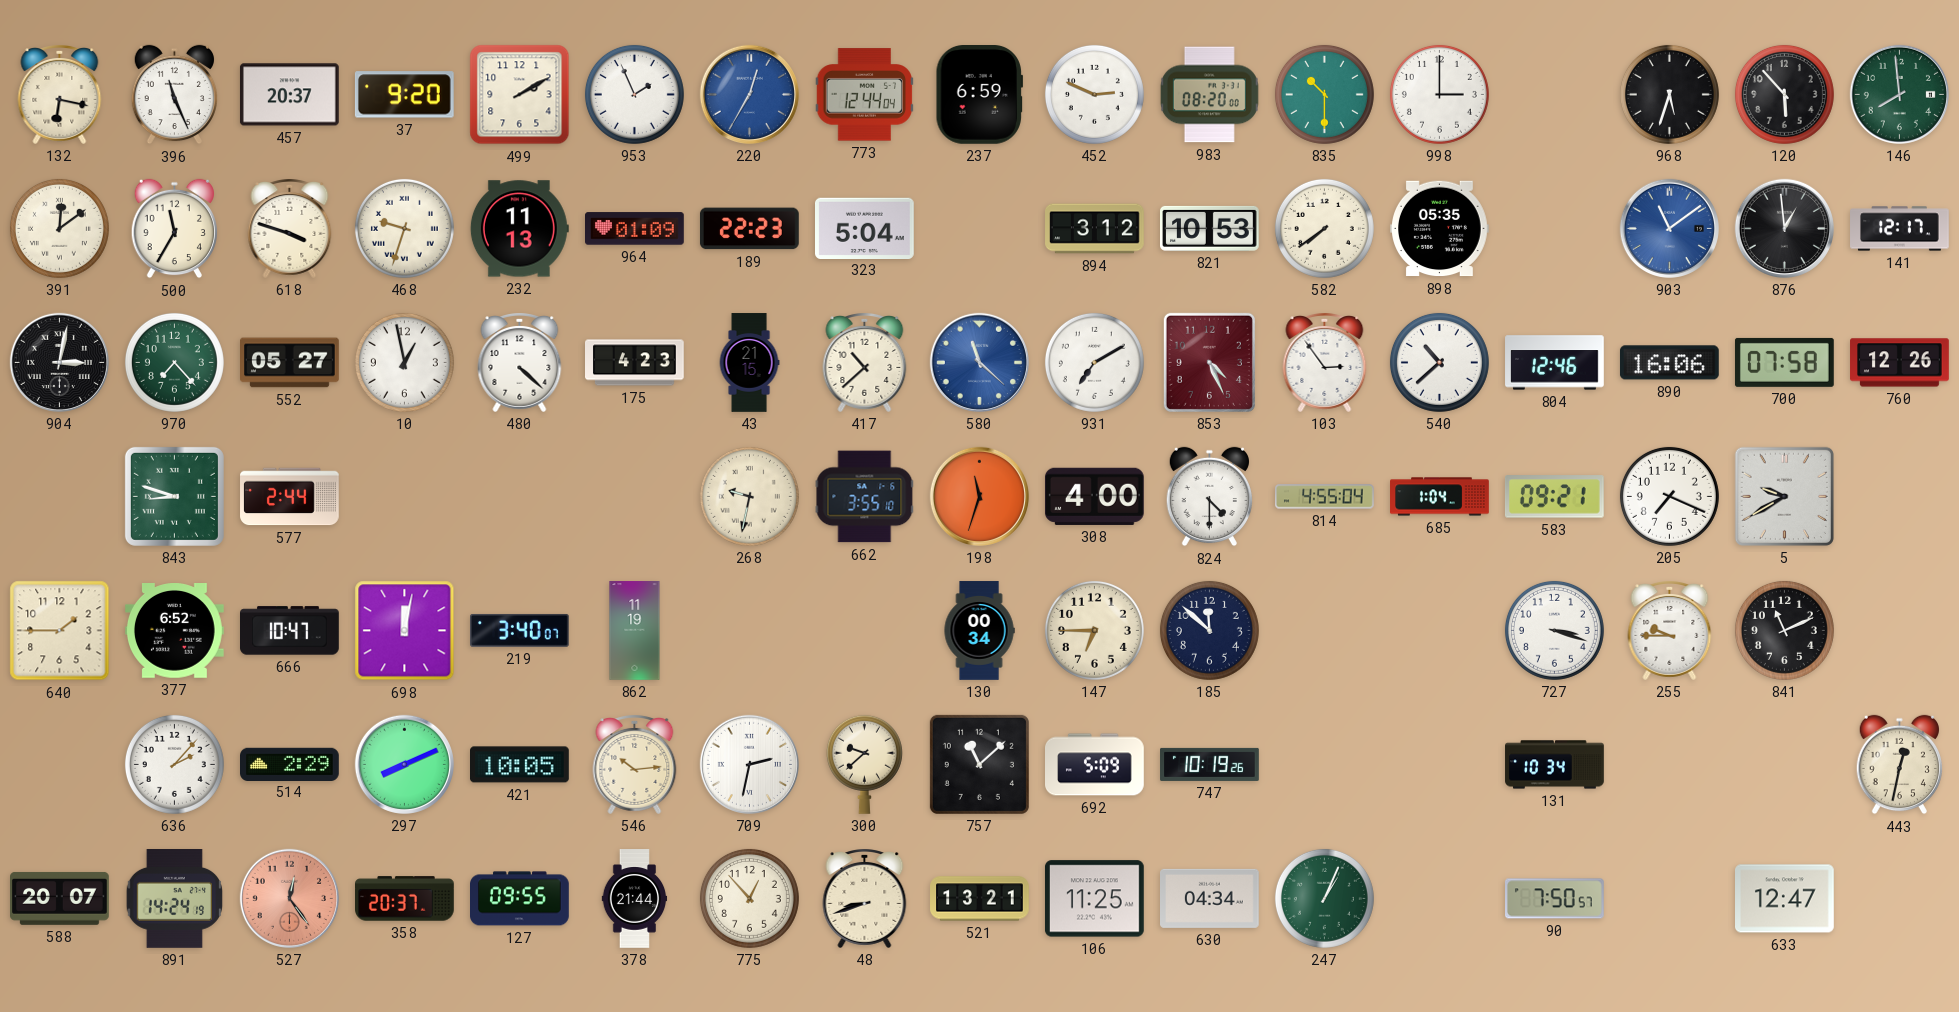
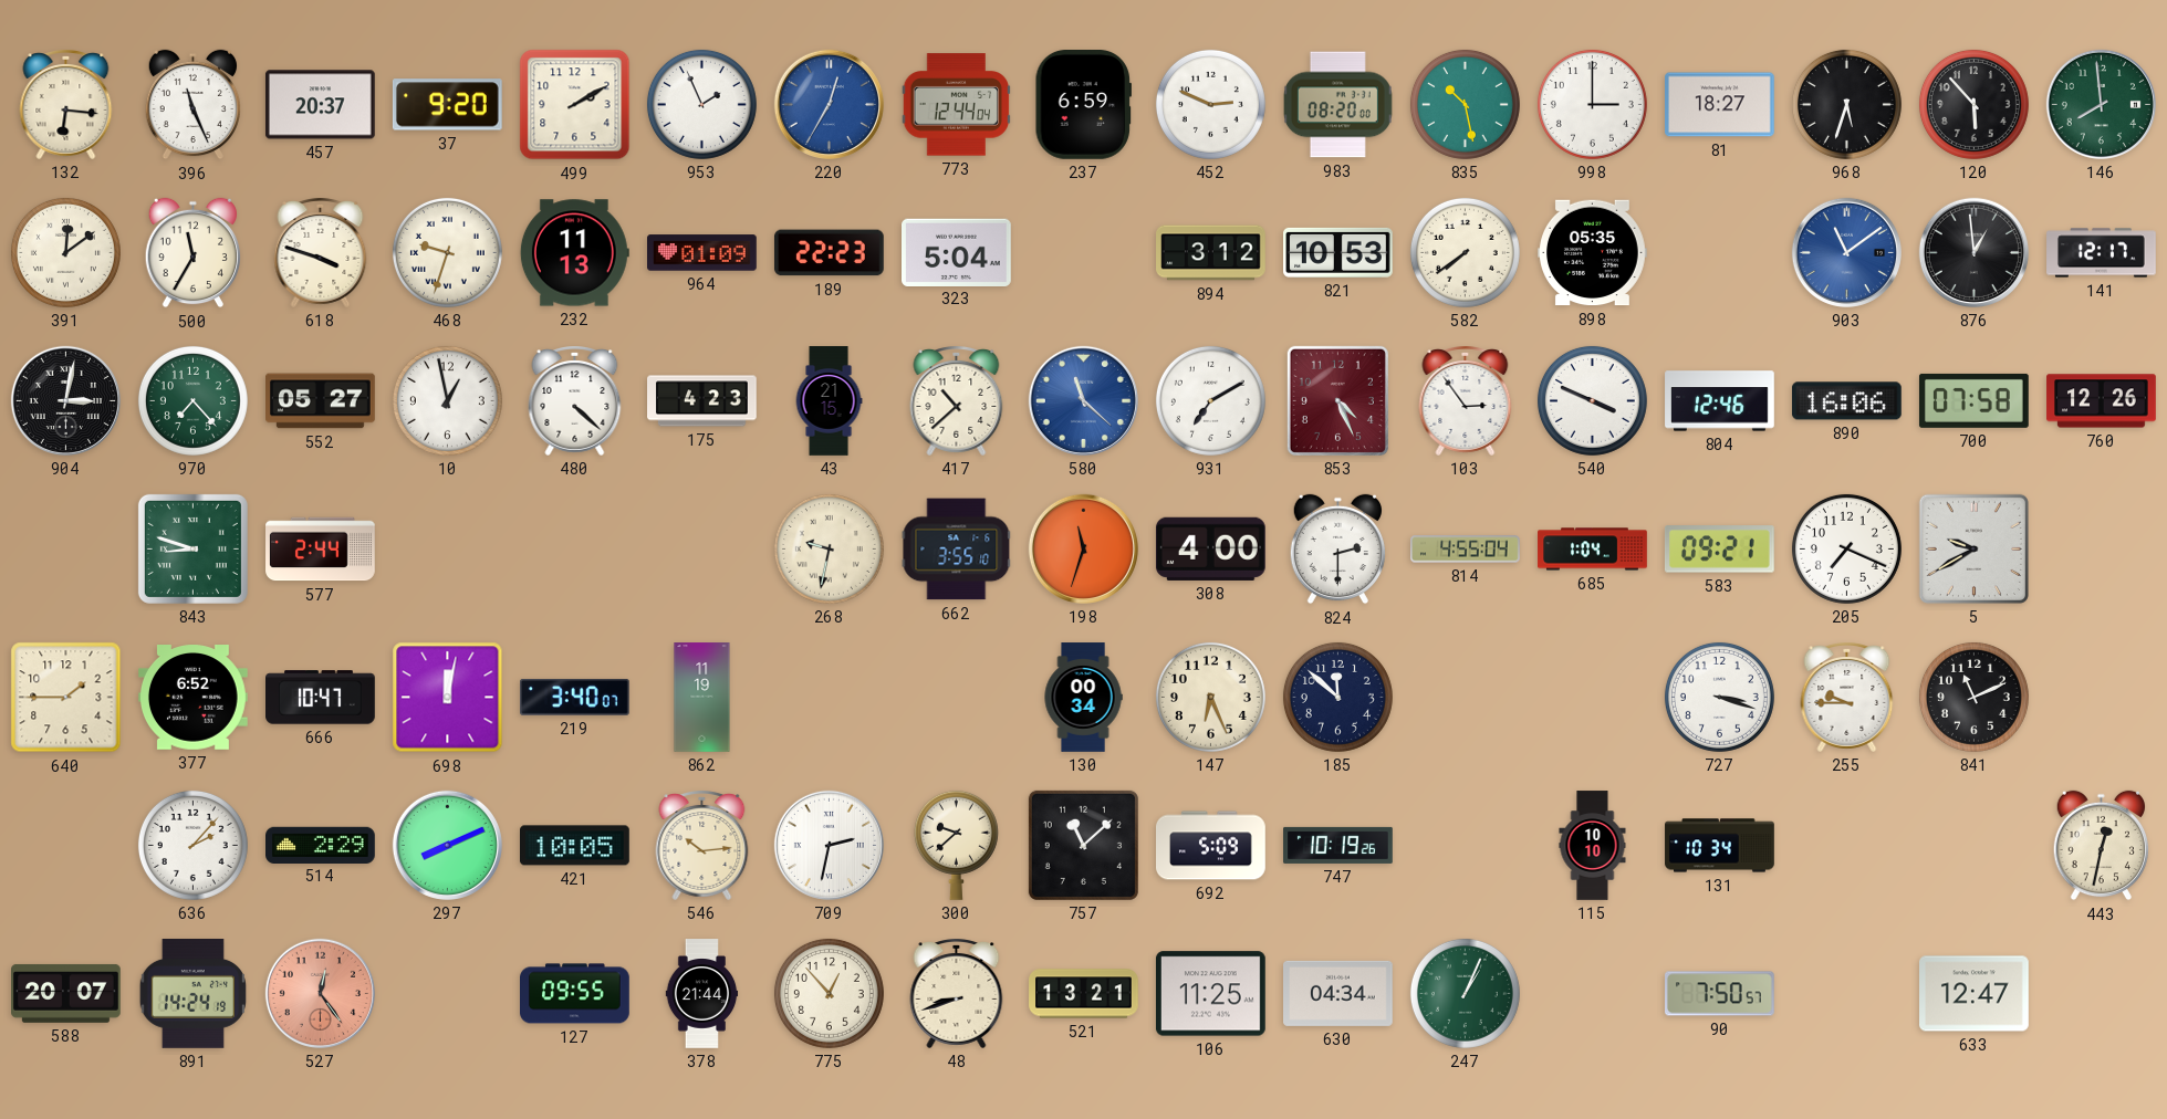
132: 6:17 -> 6:16 (66, 105)
835: 10:30 -> 10:28 (1465, 104)
81: none -> 18:27 (1720, 105)
540: 10:38 -> 3:49 (1592, 400)
824: 4:30 -> 2:30 (1337, 550)
147: 6:45 -> 6:26 (1210, 697)
115: none -> 10:10 (1593, 846)
358: 20:37 -> none (405, 899)
